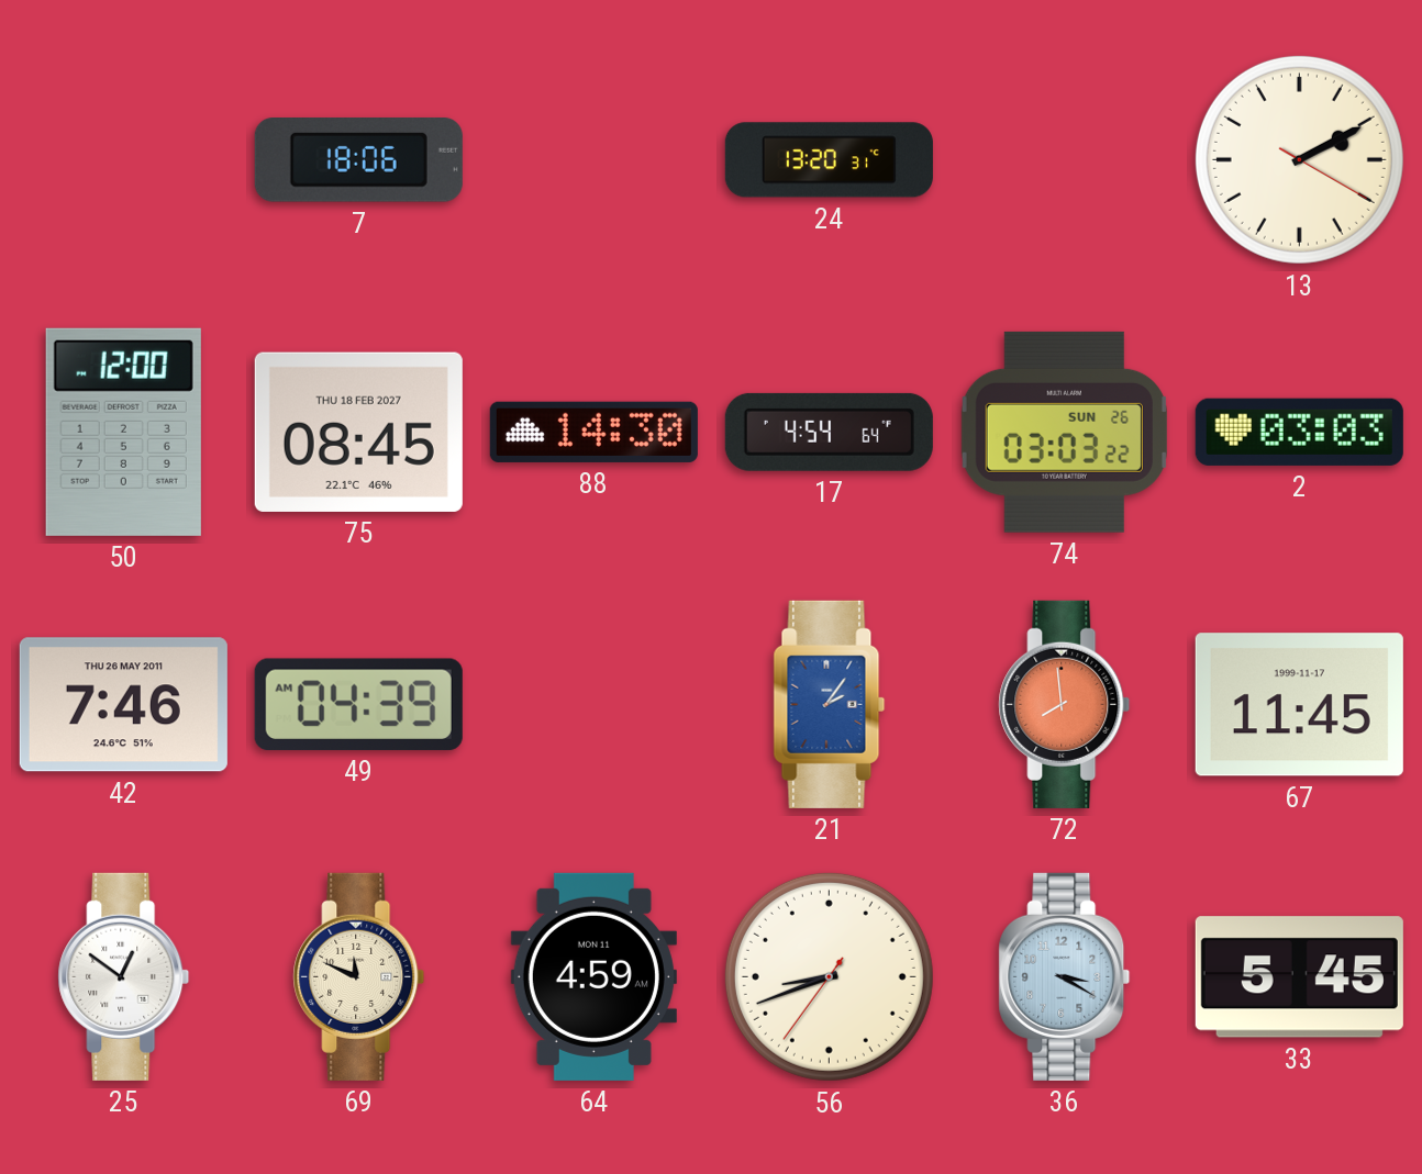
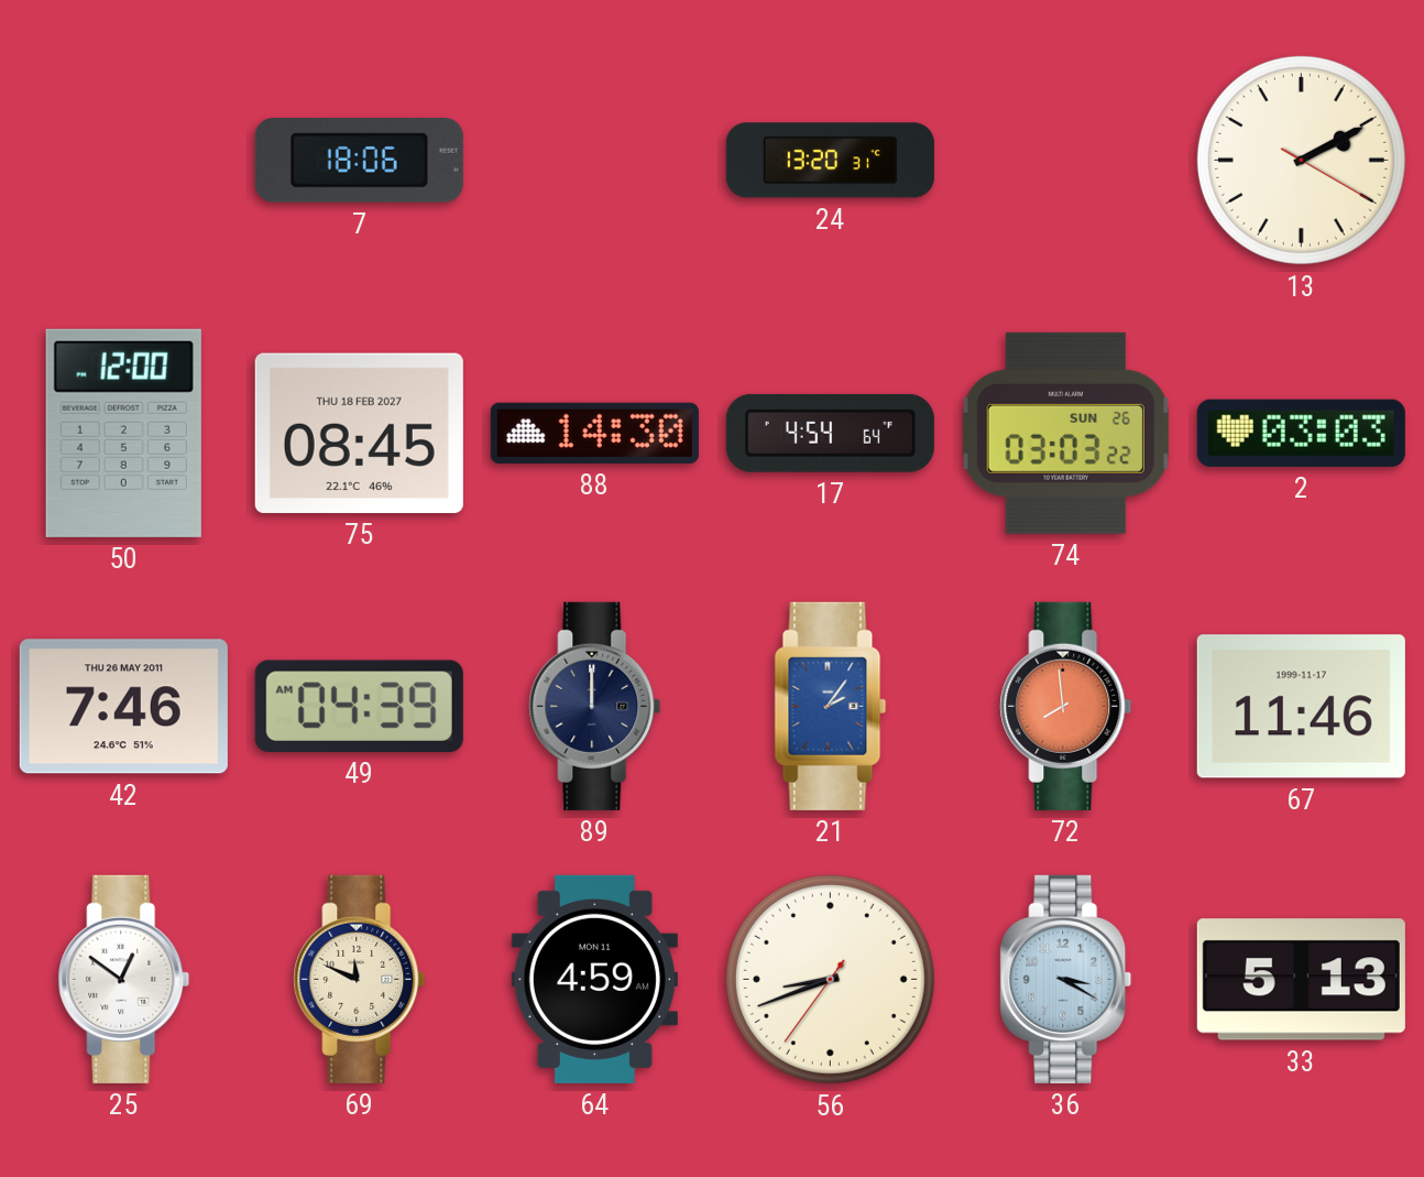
89: none -> 12:00 (595, 706)
67: 11:45 -> 11:46 (1301, 707)
33: 5:45 -> 5:13 (1301, 980)
